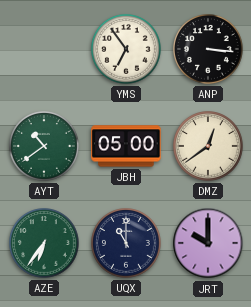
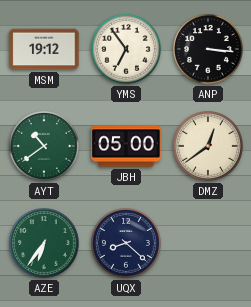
MSM: none -> 19:12 (44, 49)
UQX: 11:00 -> 8:22 (127, 244)
JRT: 10:00 -> none (208, 243)
